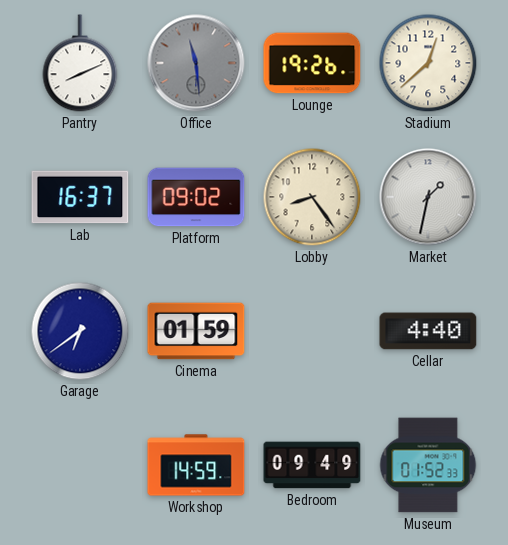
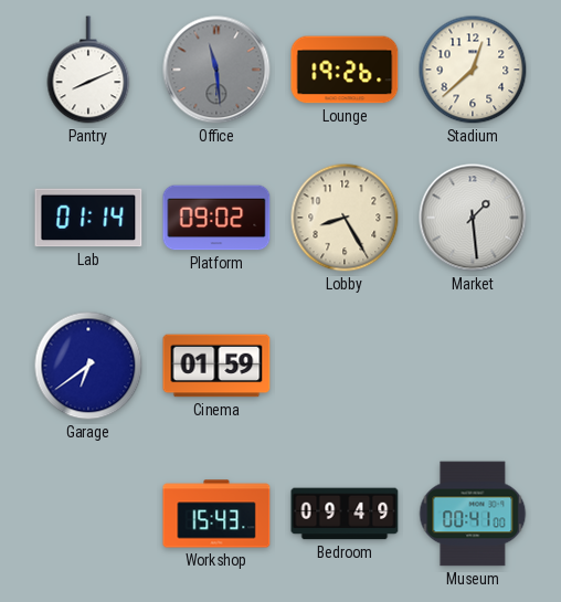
Lab: 16:37 -> 01:14 (88, 218)
Lobby: 8:24 -> 8:25 (345, 218)
Market: 1:32 -> 1:29 (473, 218)
Cellar: 4:40 -> none (428, 331)
Workshop: 14:59 -> 15:43 (216, 514)
Museum: 01:52 -> 00:41 (473, 514)
